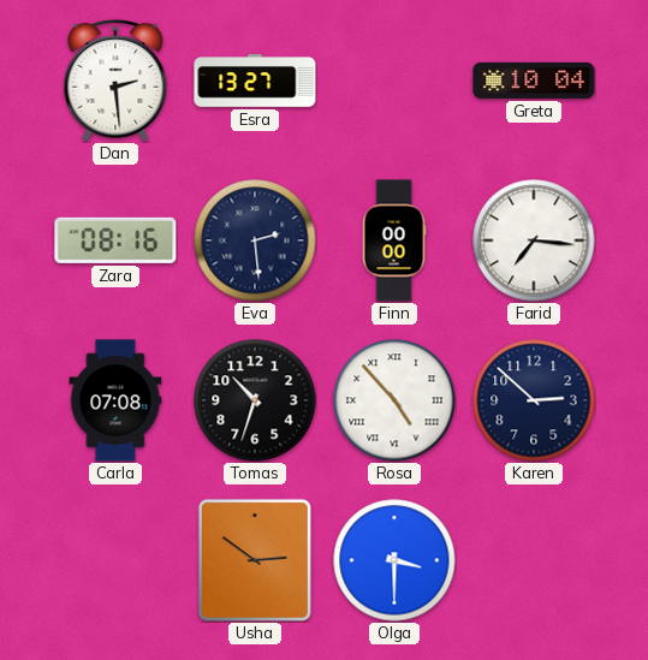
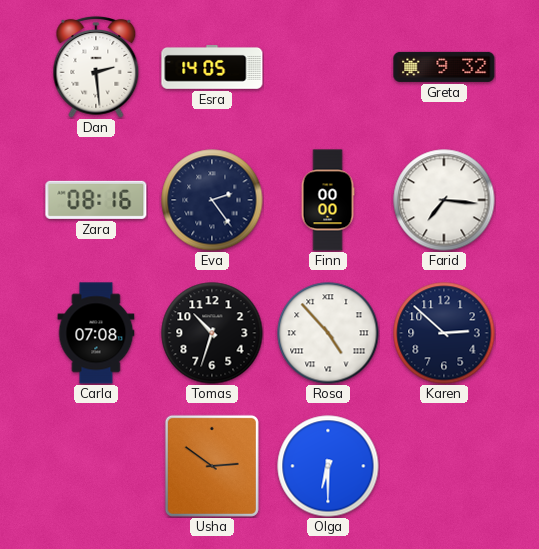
Esra: 13:27 -> 14:05 (212, 68)
Greta: 10:04 -> 9:32 (444, 67)
Eva: 2:29 -> 2:24 (212, 200)
Olga: 3:30 -> 6:30 (328, 466)
